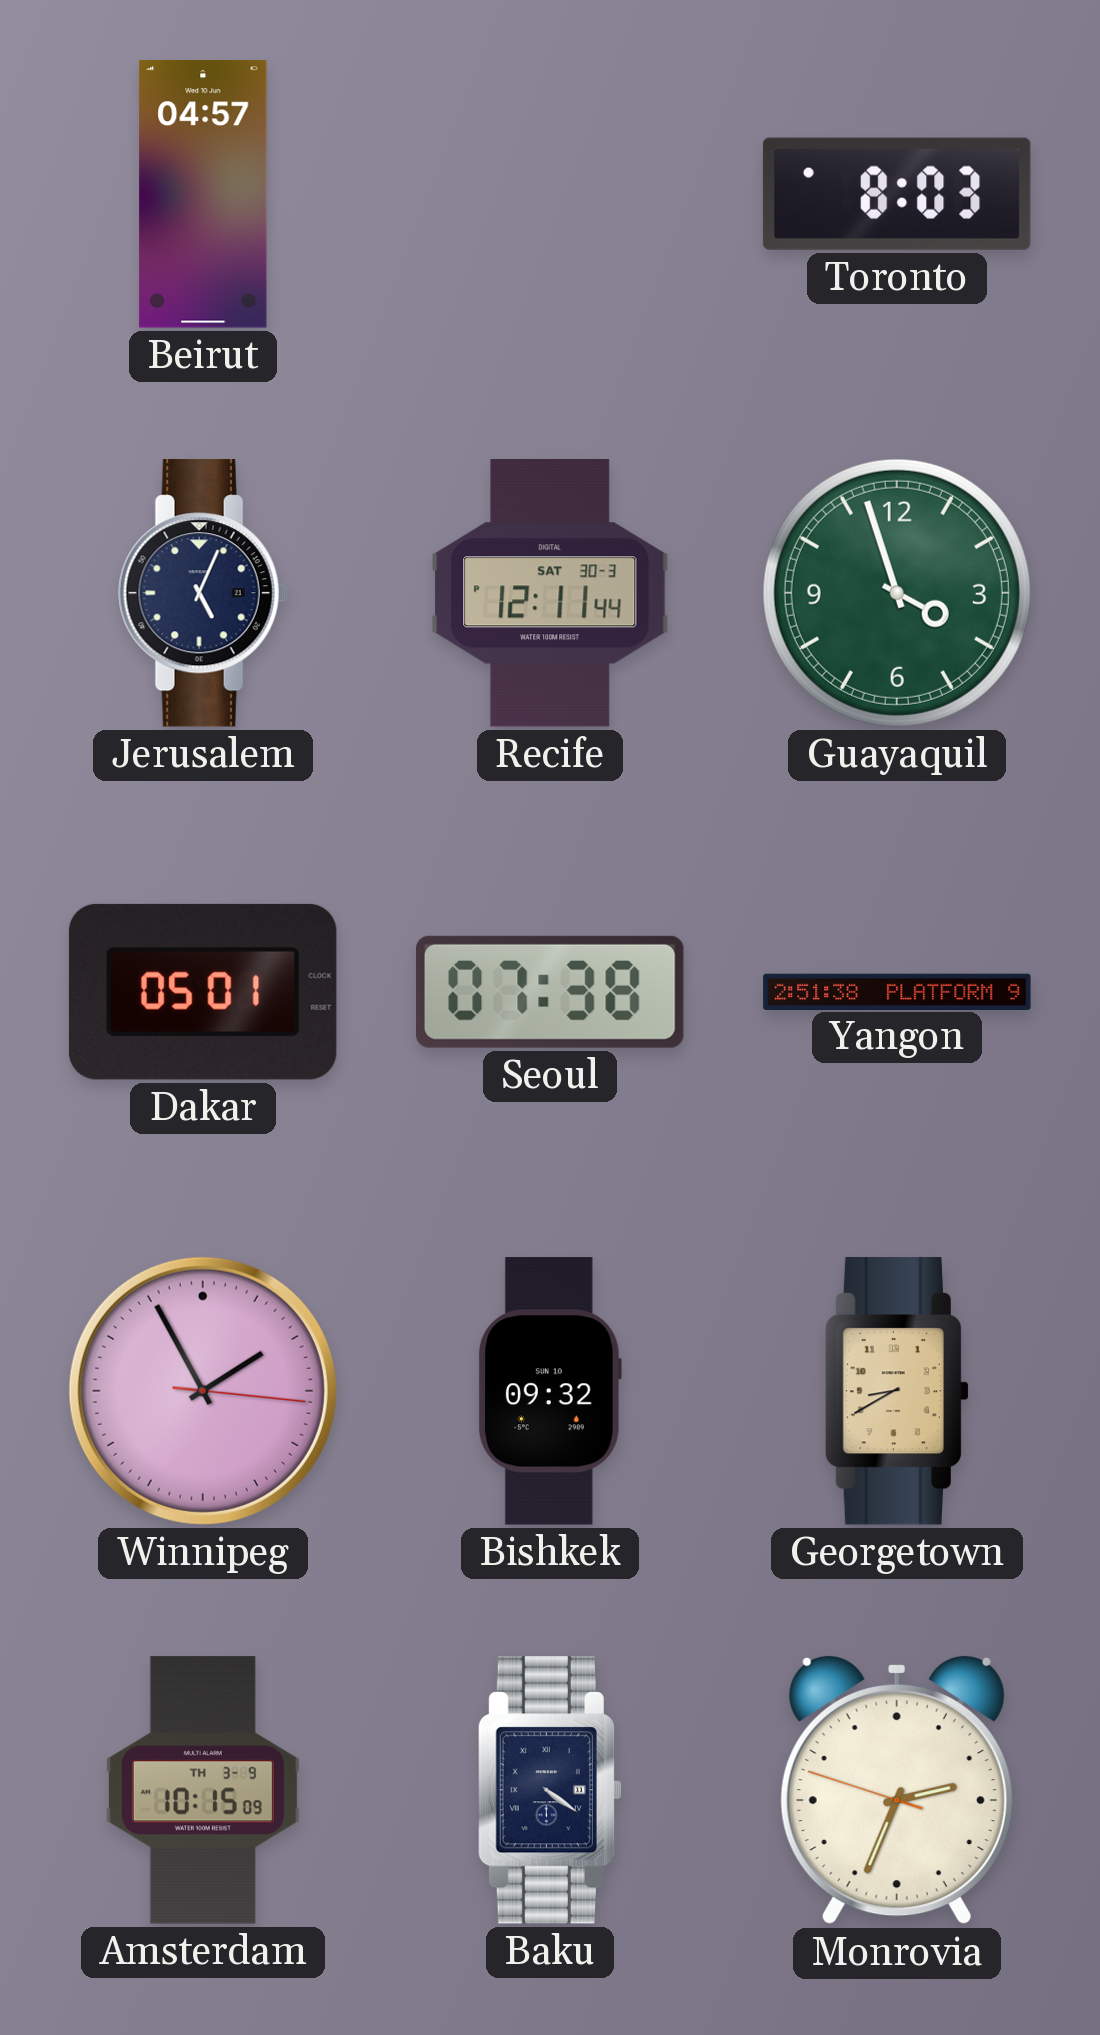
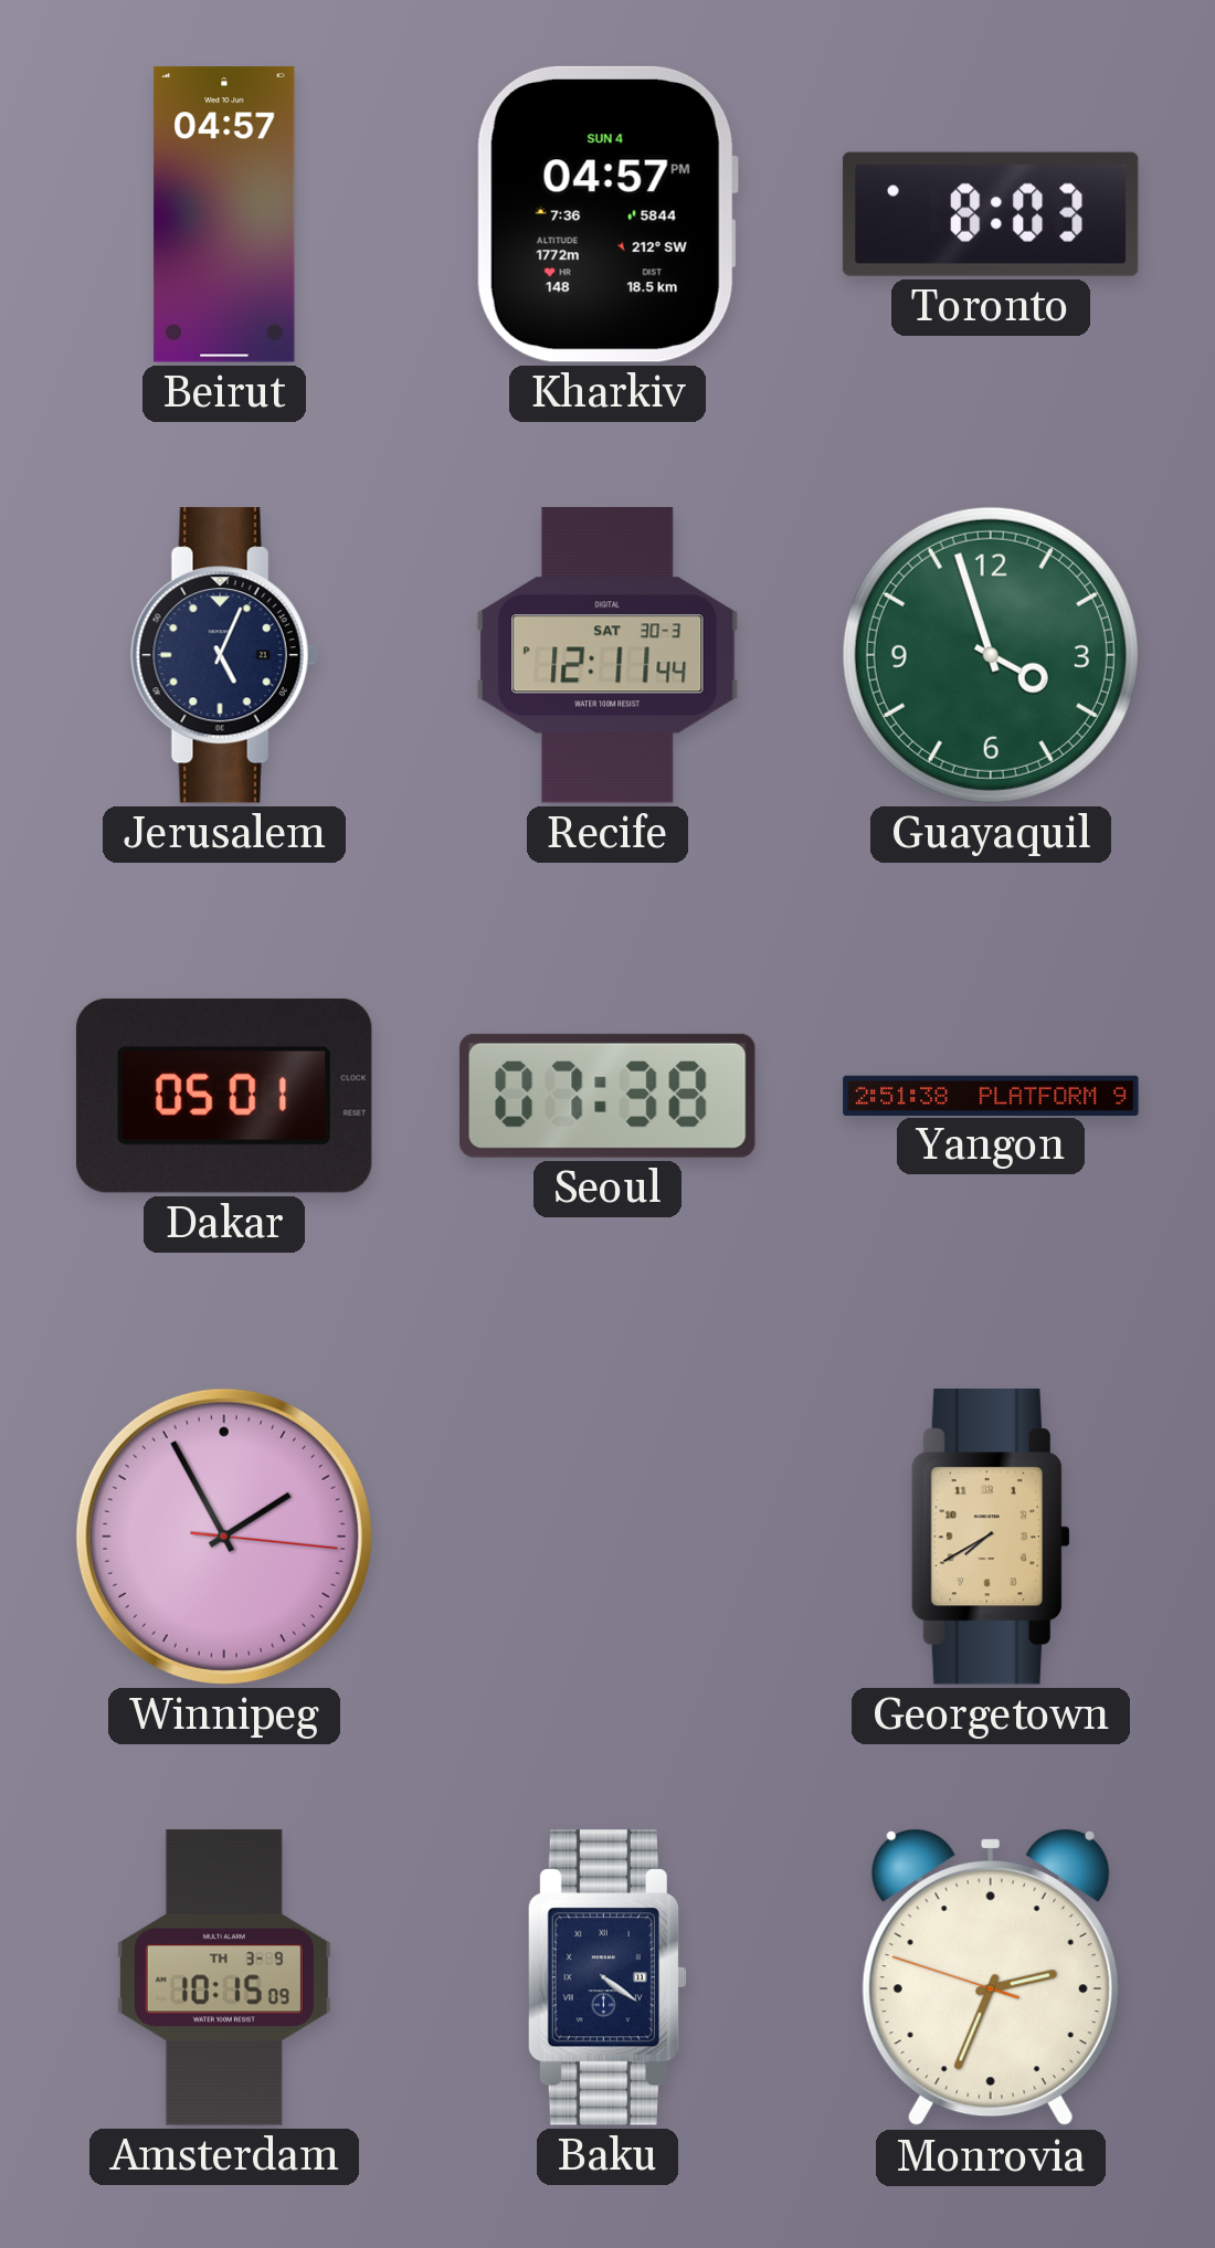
Kharkiv: none -> 04:57 (606, 214)
Bishkek: 09:32 -> none (550, 1391)
Georgetown: 8:40 -> 7:40 (991, 1538)
